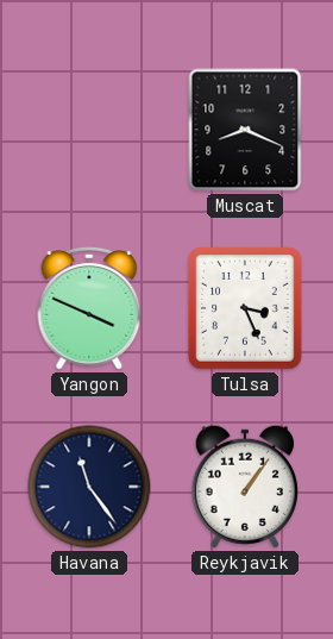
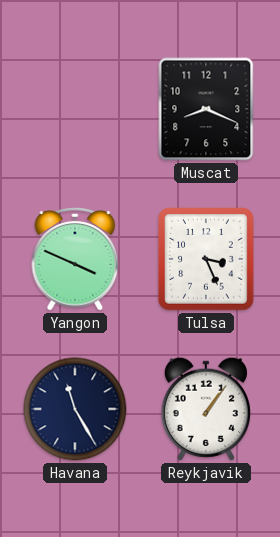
Havana: 11:24 -> 11:25 (75, 409)
